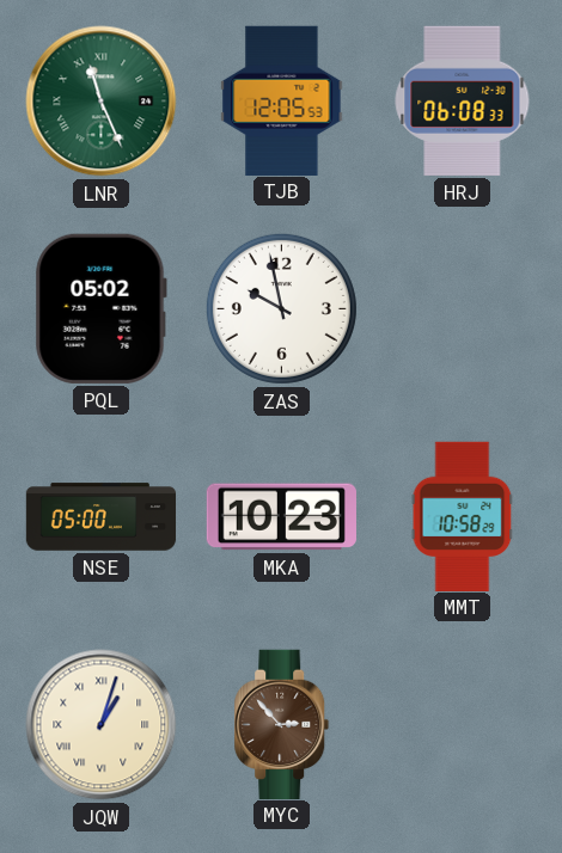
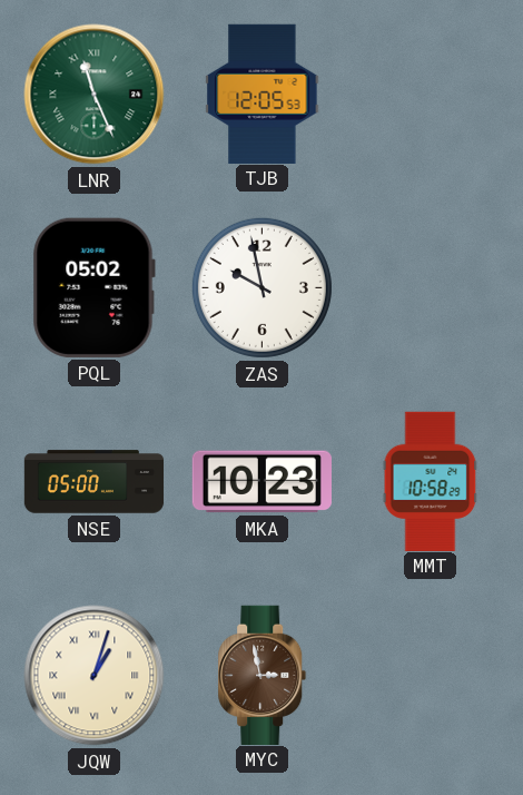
HRJ: 06:08 -> none (463, 100)
MYC: 2:53 -> 2:58 (263, 675)
